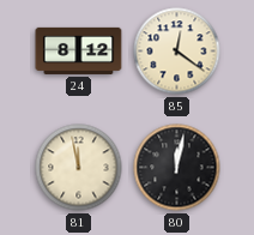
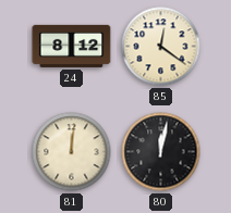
81: 11:58 -> 12:01 (72, 152)
